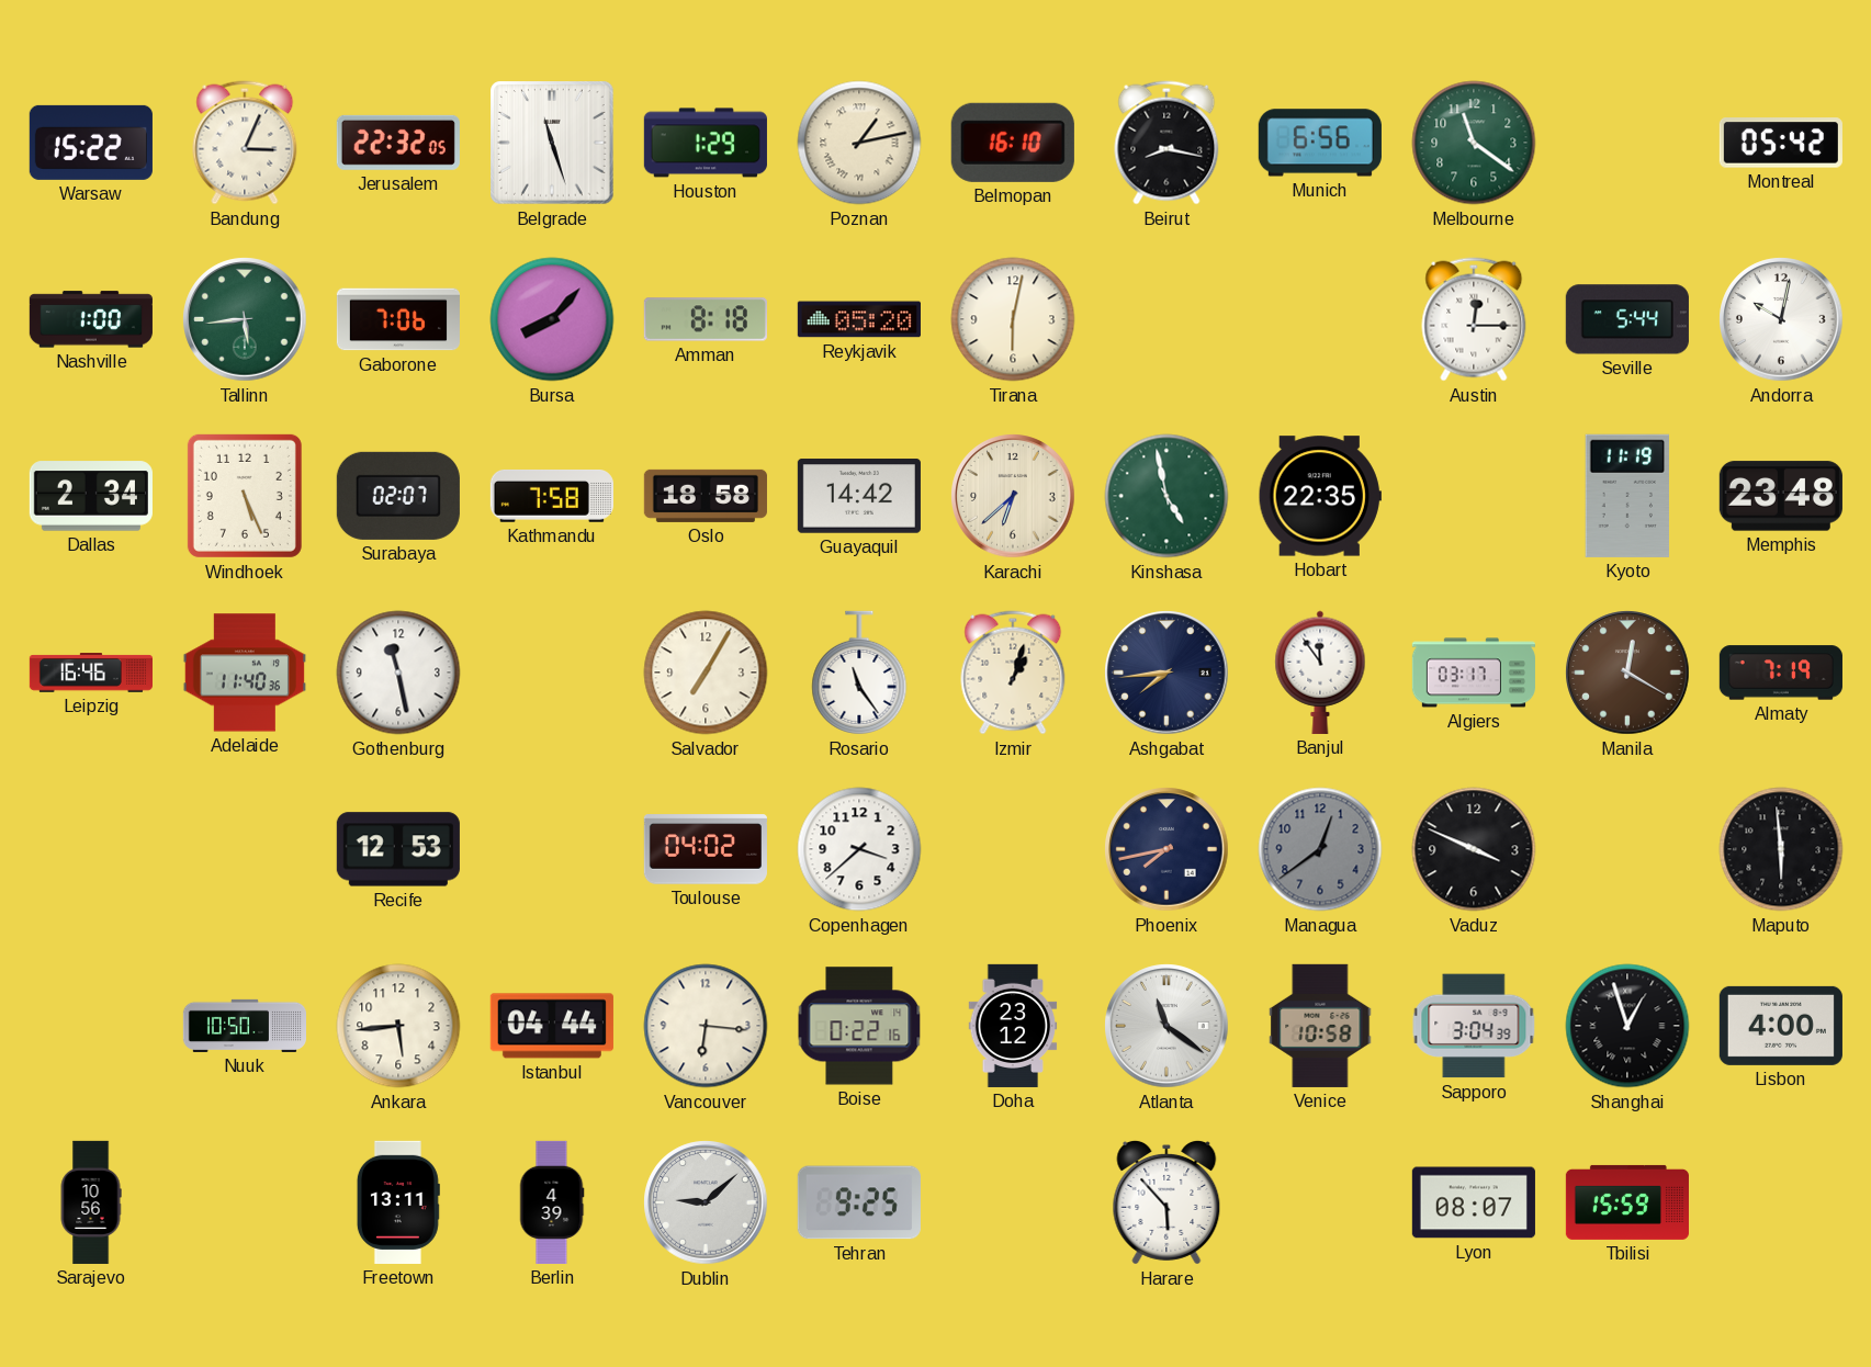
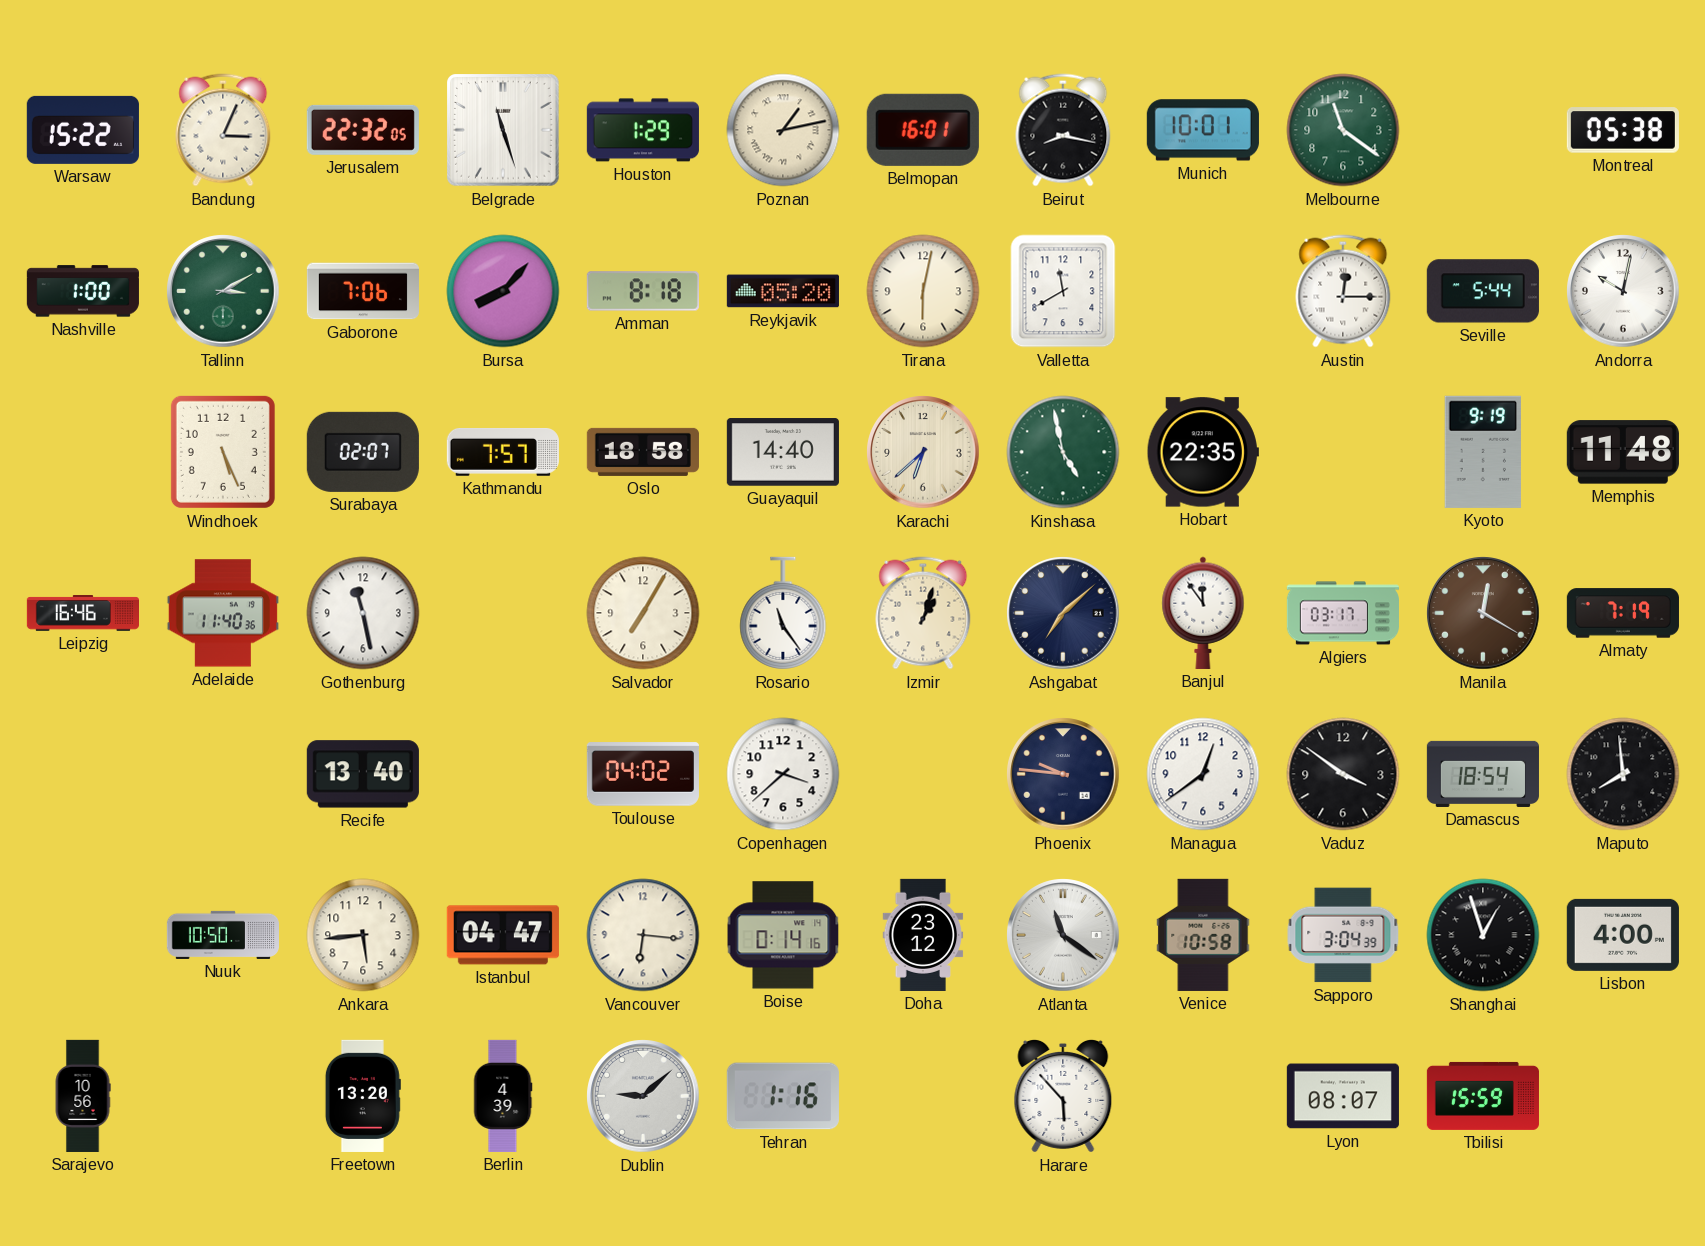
Belmopan: 16:10 -> 16:01 (923, 130)
Munich: 6:56 -> 10:01 (1203, 130)
Montreal: 05:42 -> 05:38 (1623, 130)
Tallinn: 5:44 -> 3:10 (223, 291)
Valletta: none -> 11:40 (1063, 291)
Dallas: 2:34 -> none (91, 496)
Kathmandu: 7:58 -> 7:57 (503, 453)
Guayaquil: 14:42 -> 14:40 (783, 452)
Kyoto: 11:19 -> 9:19 (1483, 452)
Memphis: 23:48 -> 11:48 (1623, 452)
Ashgabat: 7:44 -> 7:08 (1063, 613)
Recife: 12:53 -> 13:40 (363, 774)
Phoenix: 7:43 -> 9:46 (1063, 774)
Managua dial: grey -> white (1203, 774)
Vaduz: 3:49 -> 3:51 (1343, 774)
Damascus: none -> 18:54 (1482, 774)
Maputo: 5:59 -> 7:59 (1623, 774)
Istanbul: 04:44 -> 04:47 (503, 935)
Boise: 0:22 -> 0:14 (783, 935)
Freetown: 13:11 -> 13:20 (363, 1096)
Tehran: 9:25 -> 1:16 (783, 1096)
